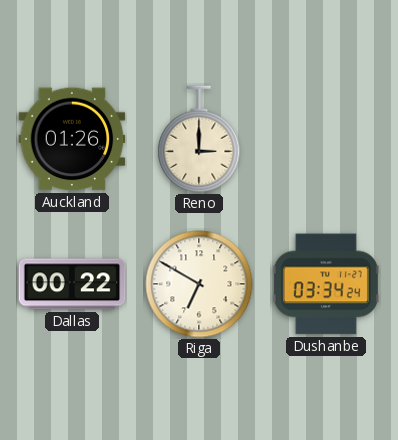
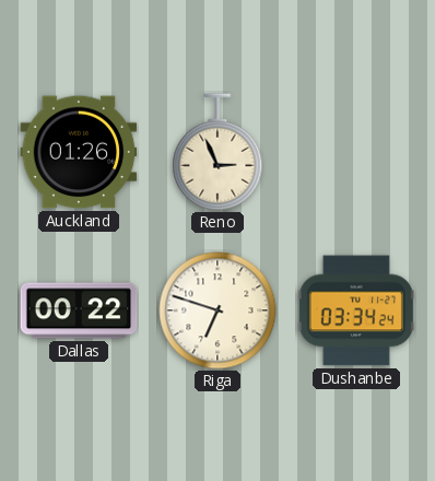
Reno: 3:00 -> 2:56 (217, 152)
Riga: 6:50 -> 6:48 (217, 310)
